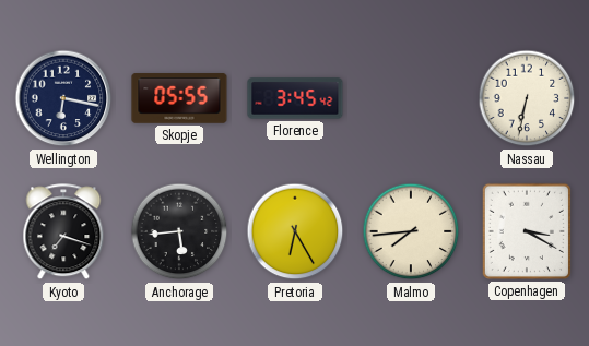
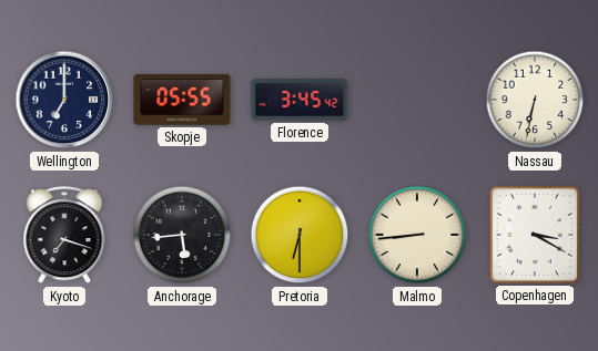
Wellington: 6:17 -> 7:00 (64, 100)
Pretoria: 6:25 -> 6:30 (300, 235)
Malmo: 7:44 -> 8:44 (417, 235)
